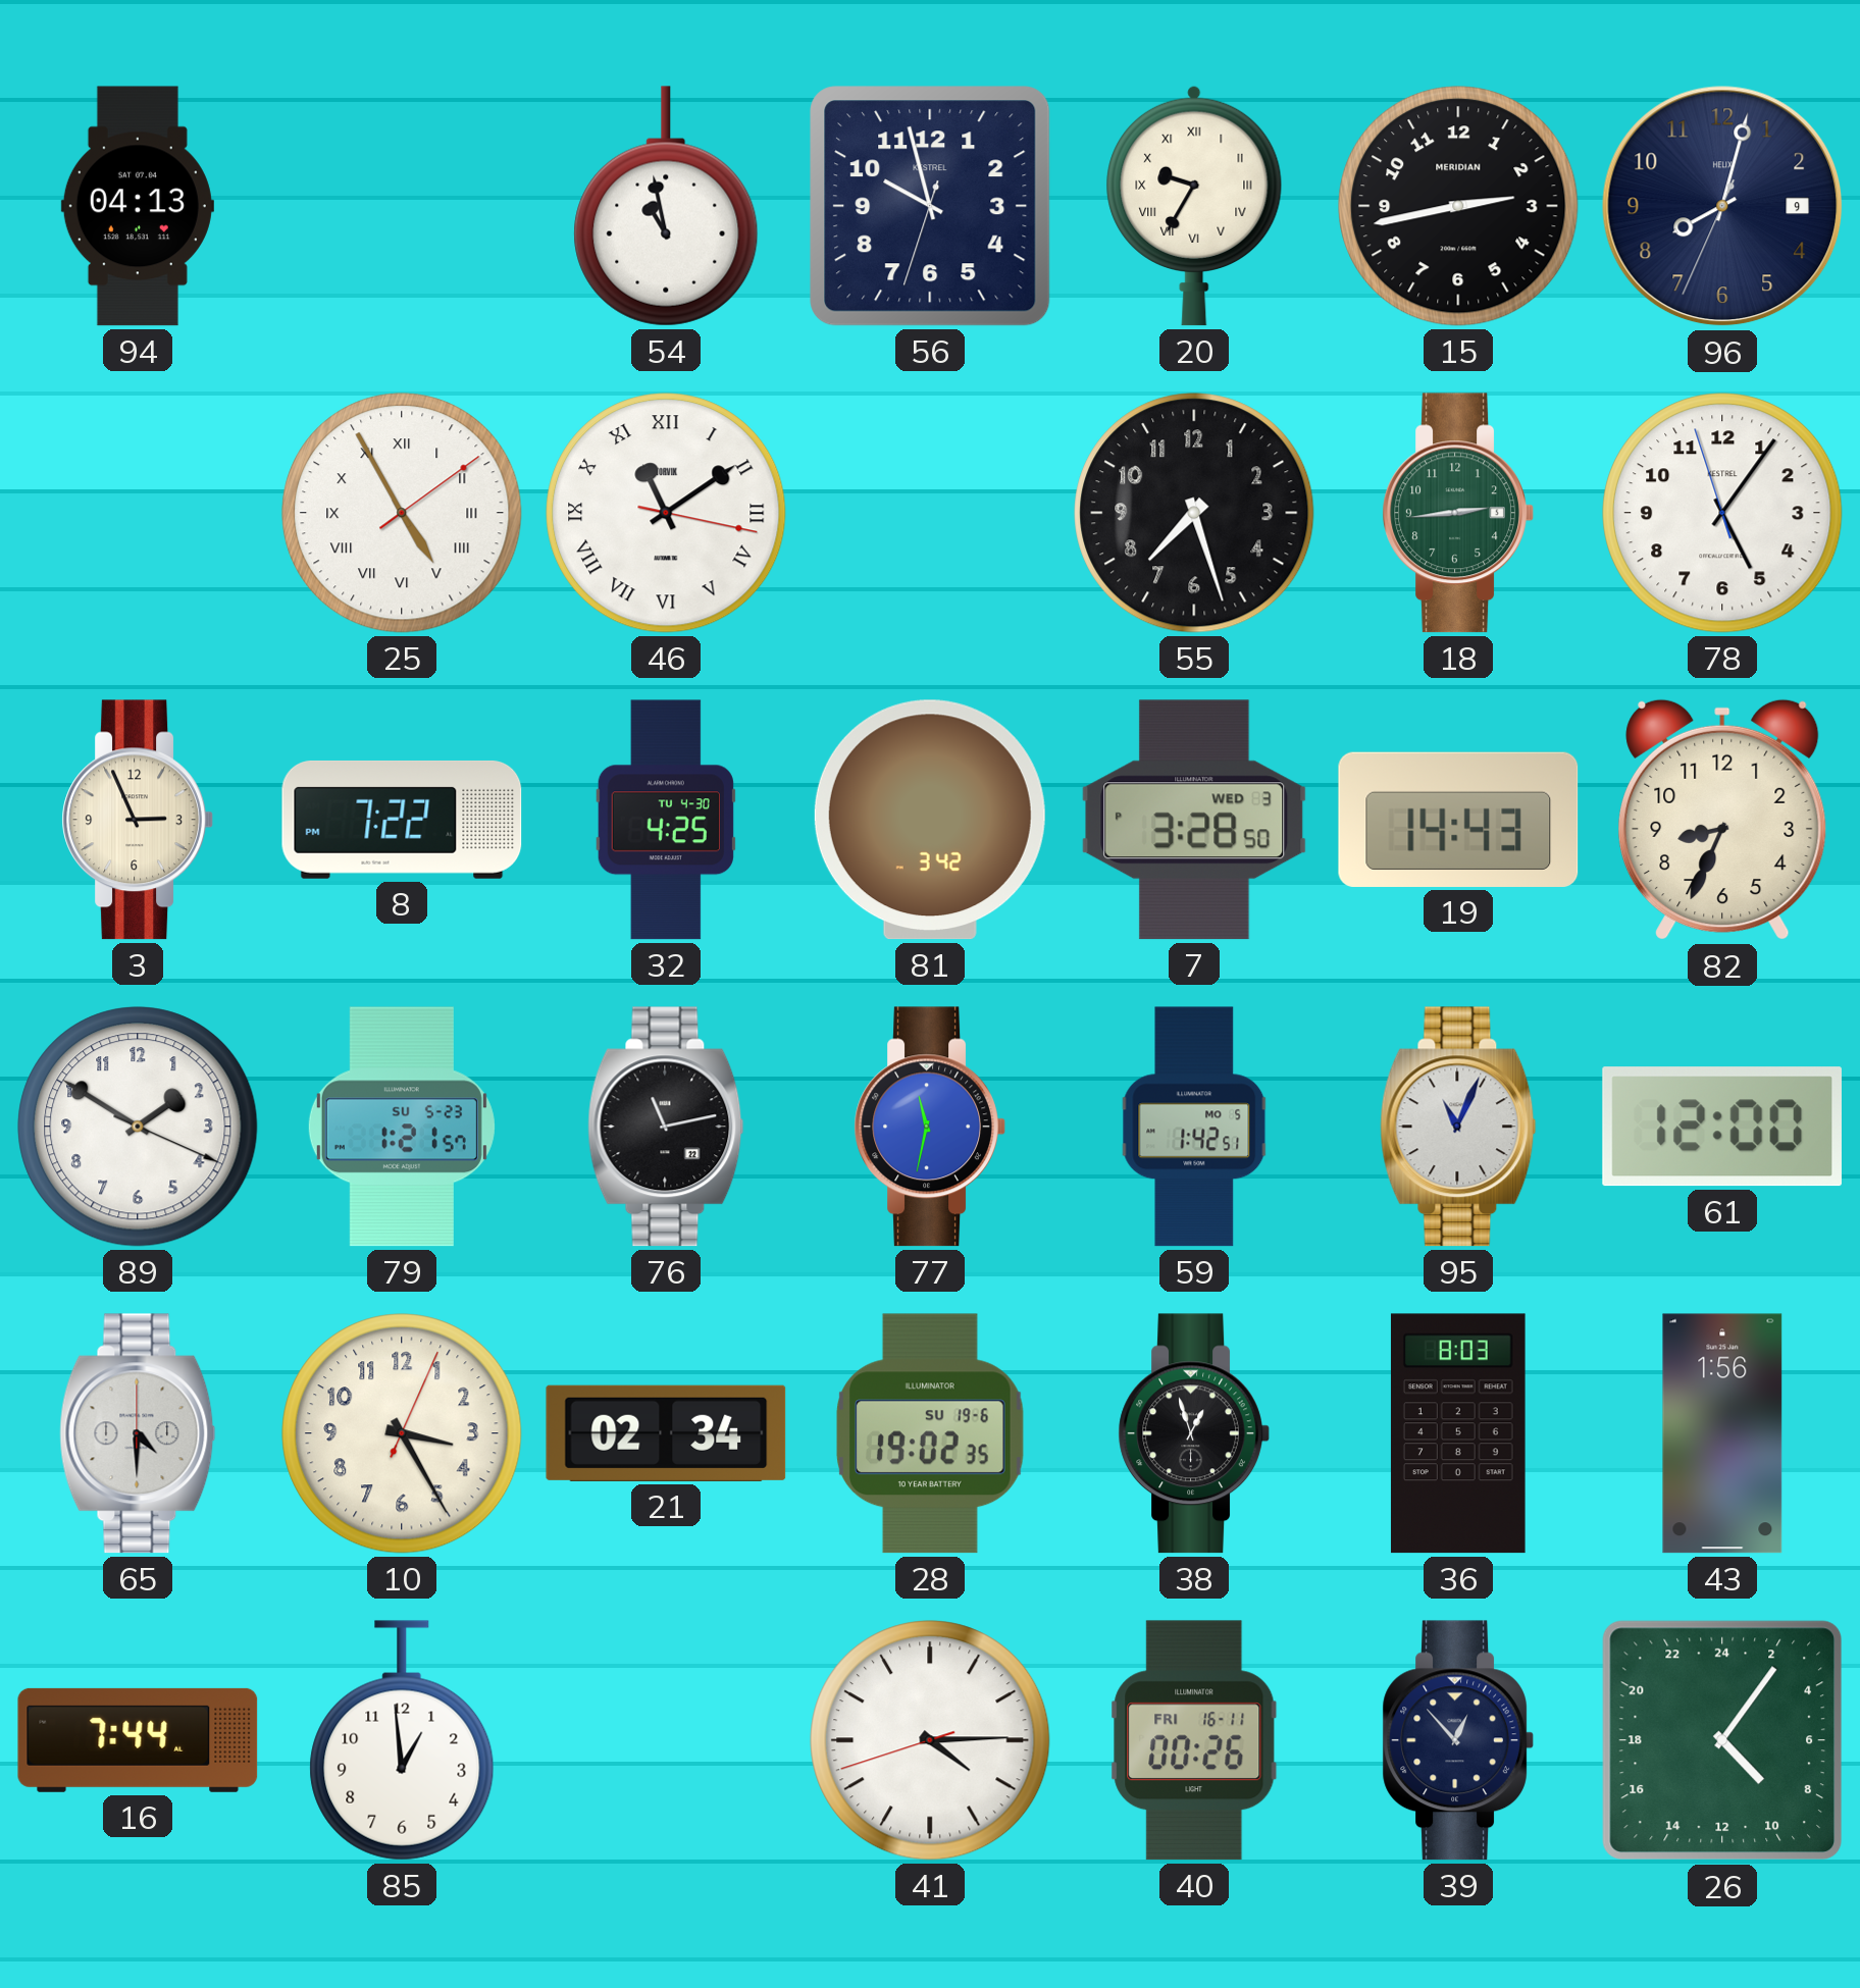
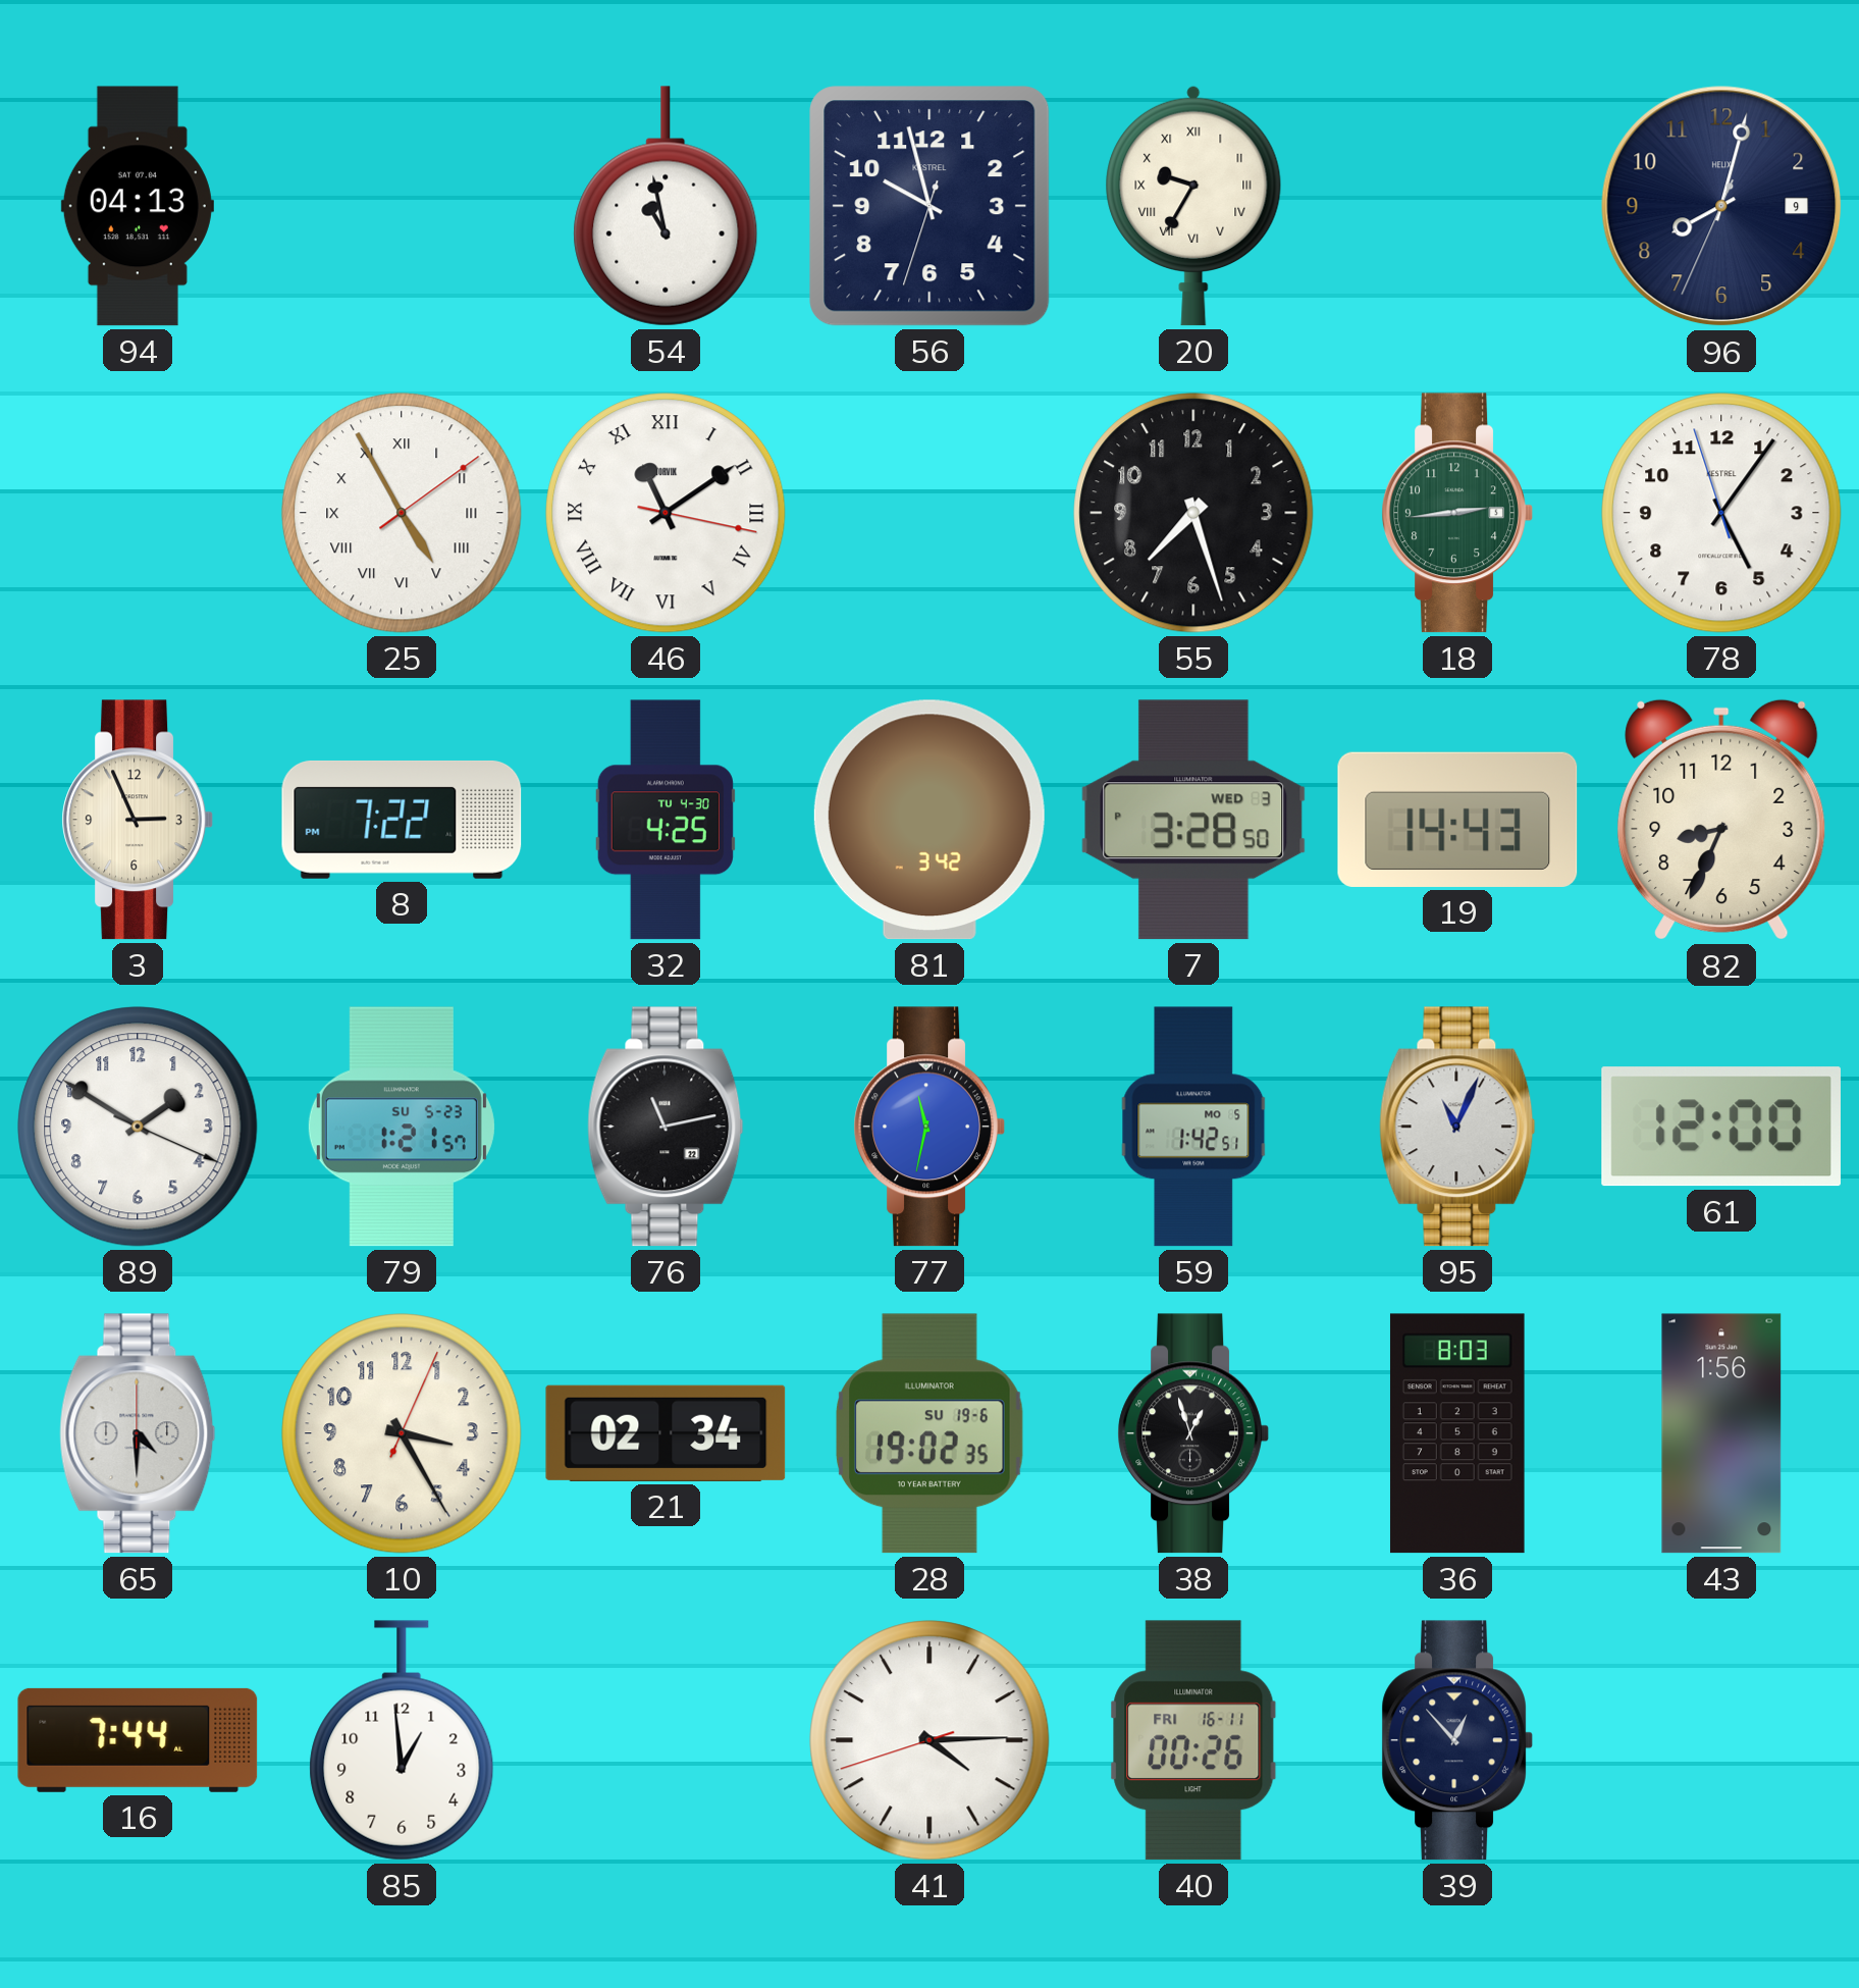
15: 2:43 -> none (1458, 206)
26: 9:06 -> none (1722, 1740)
